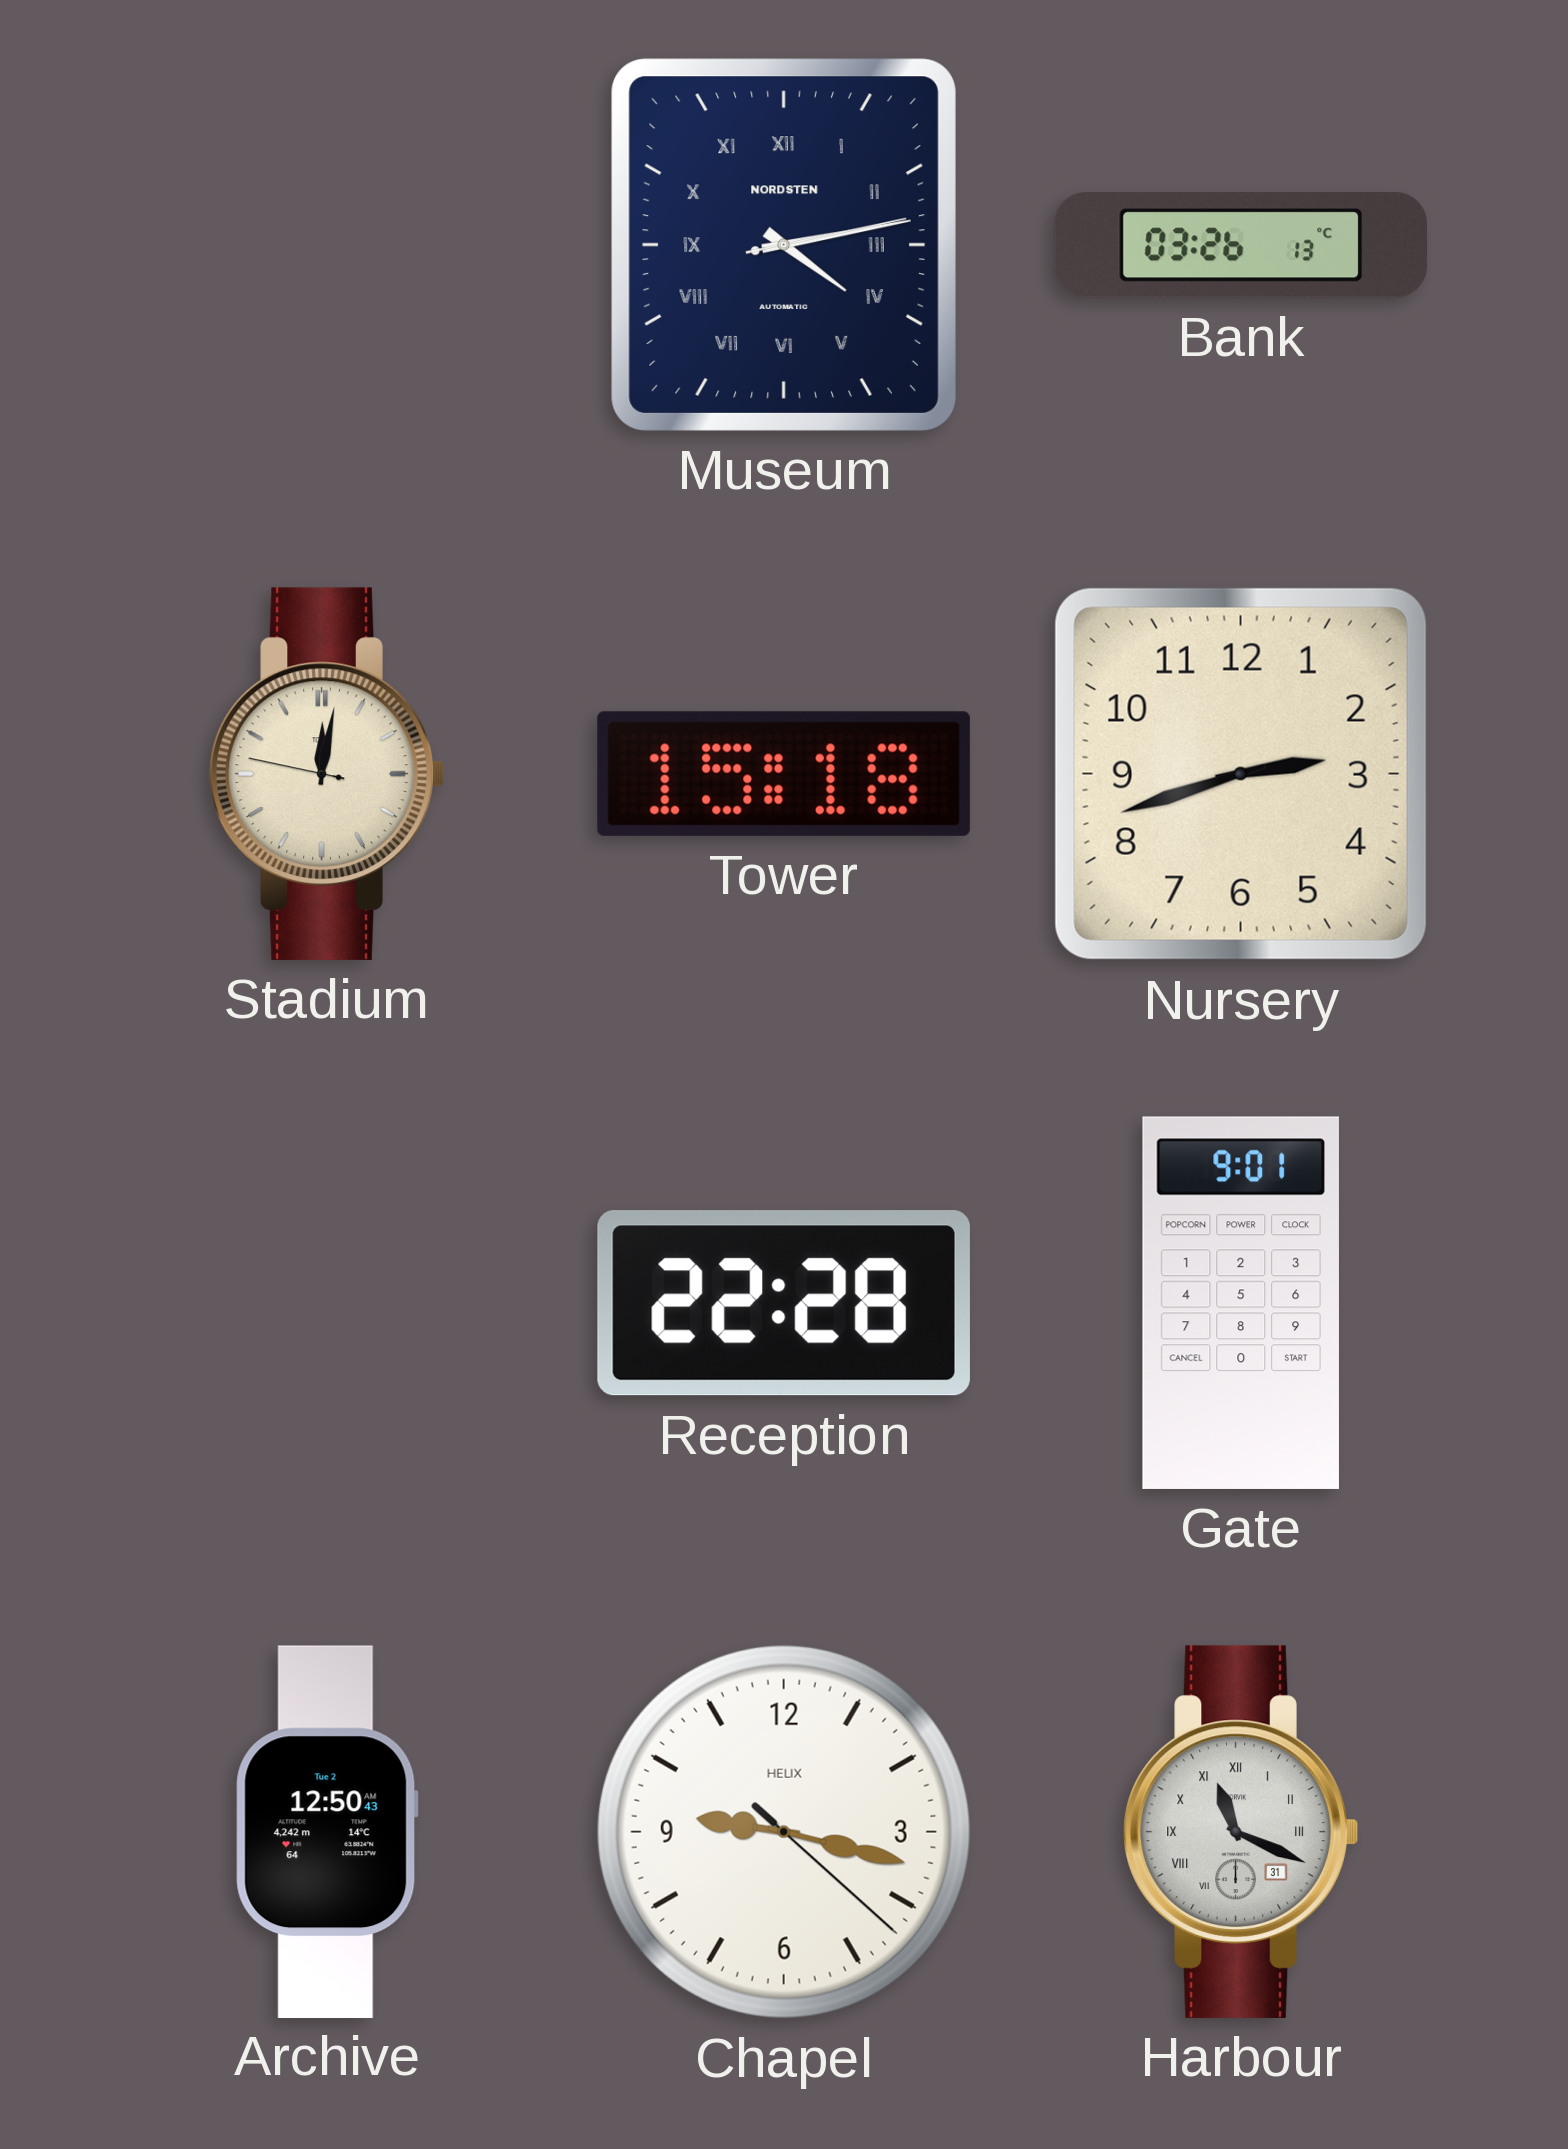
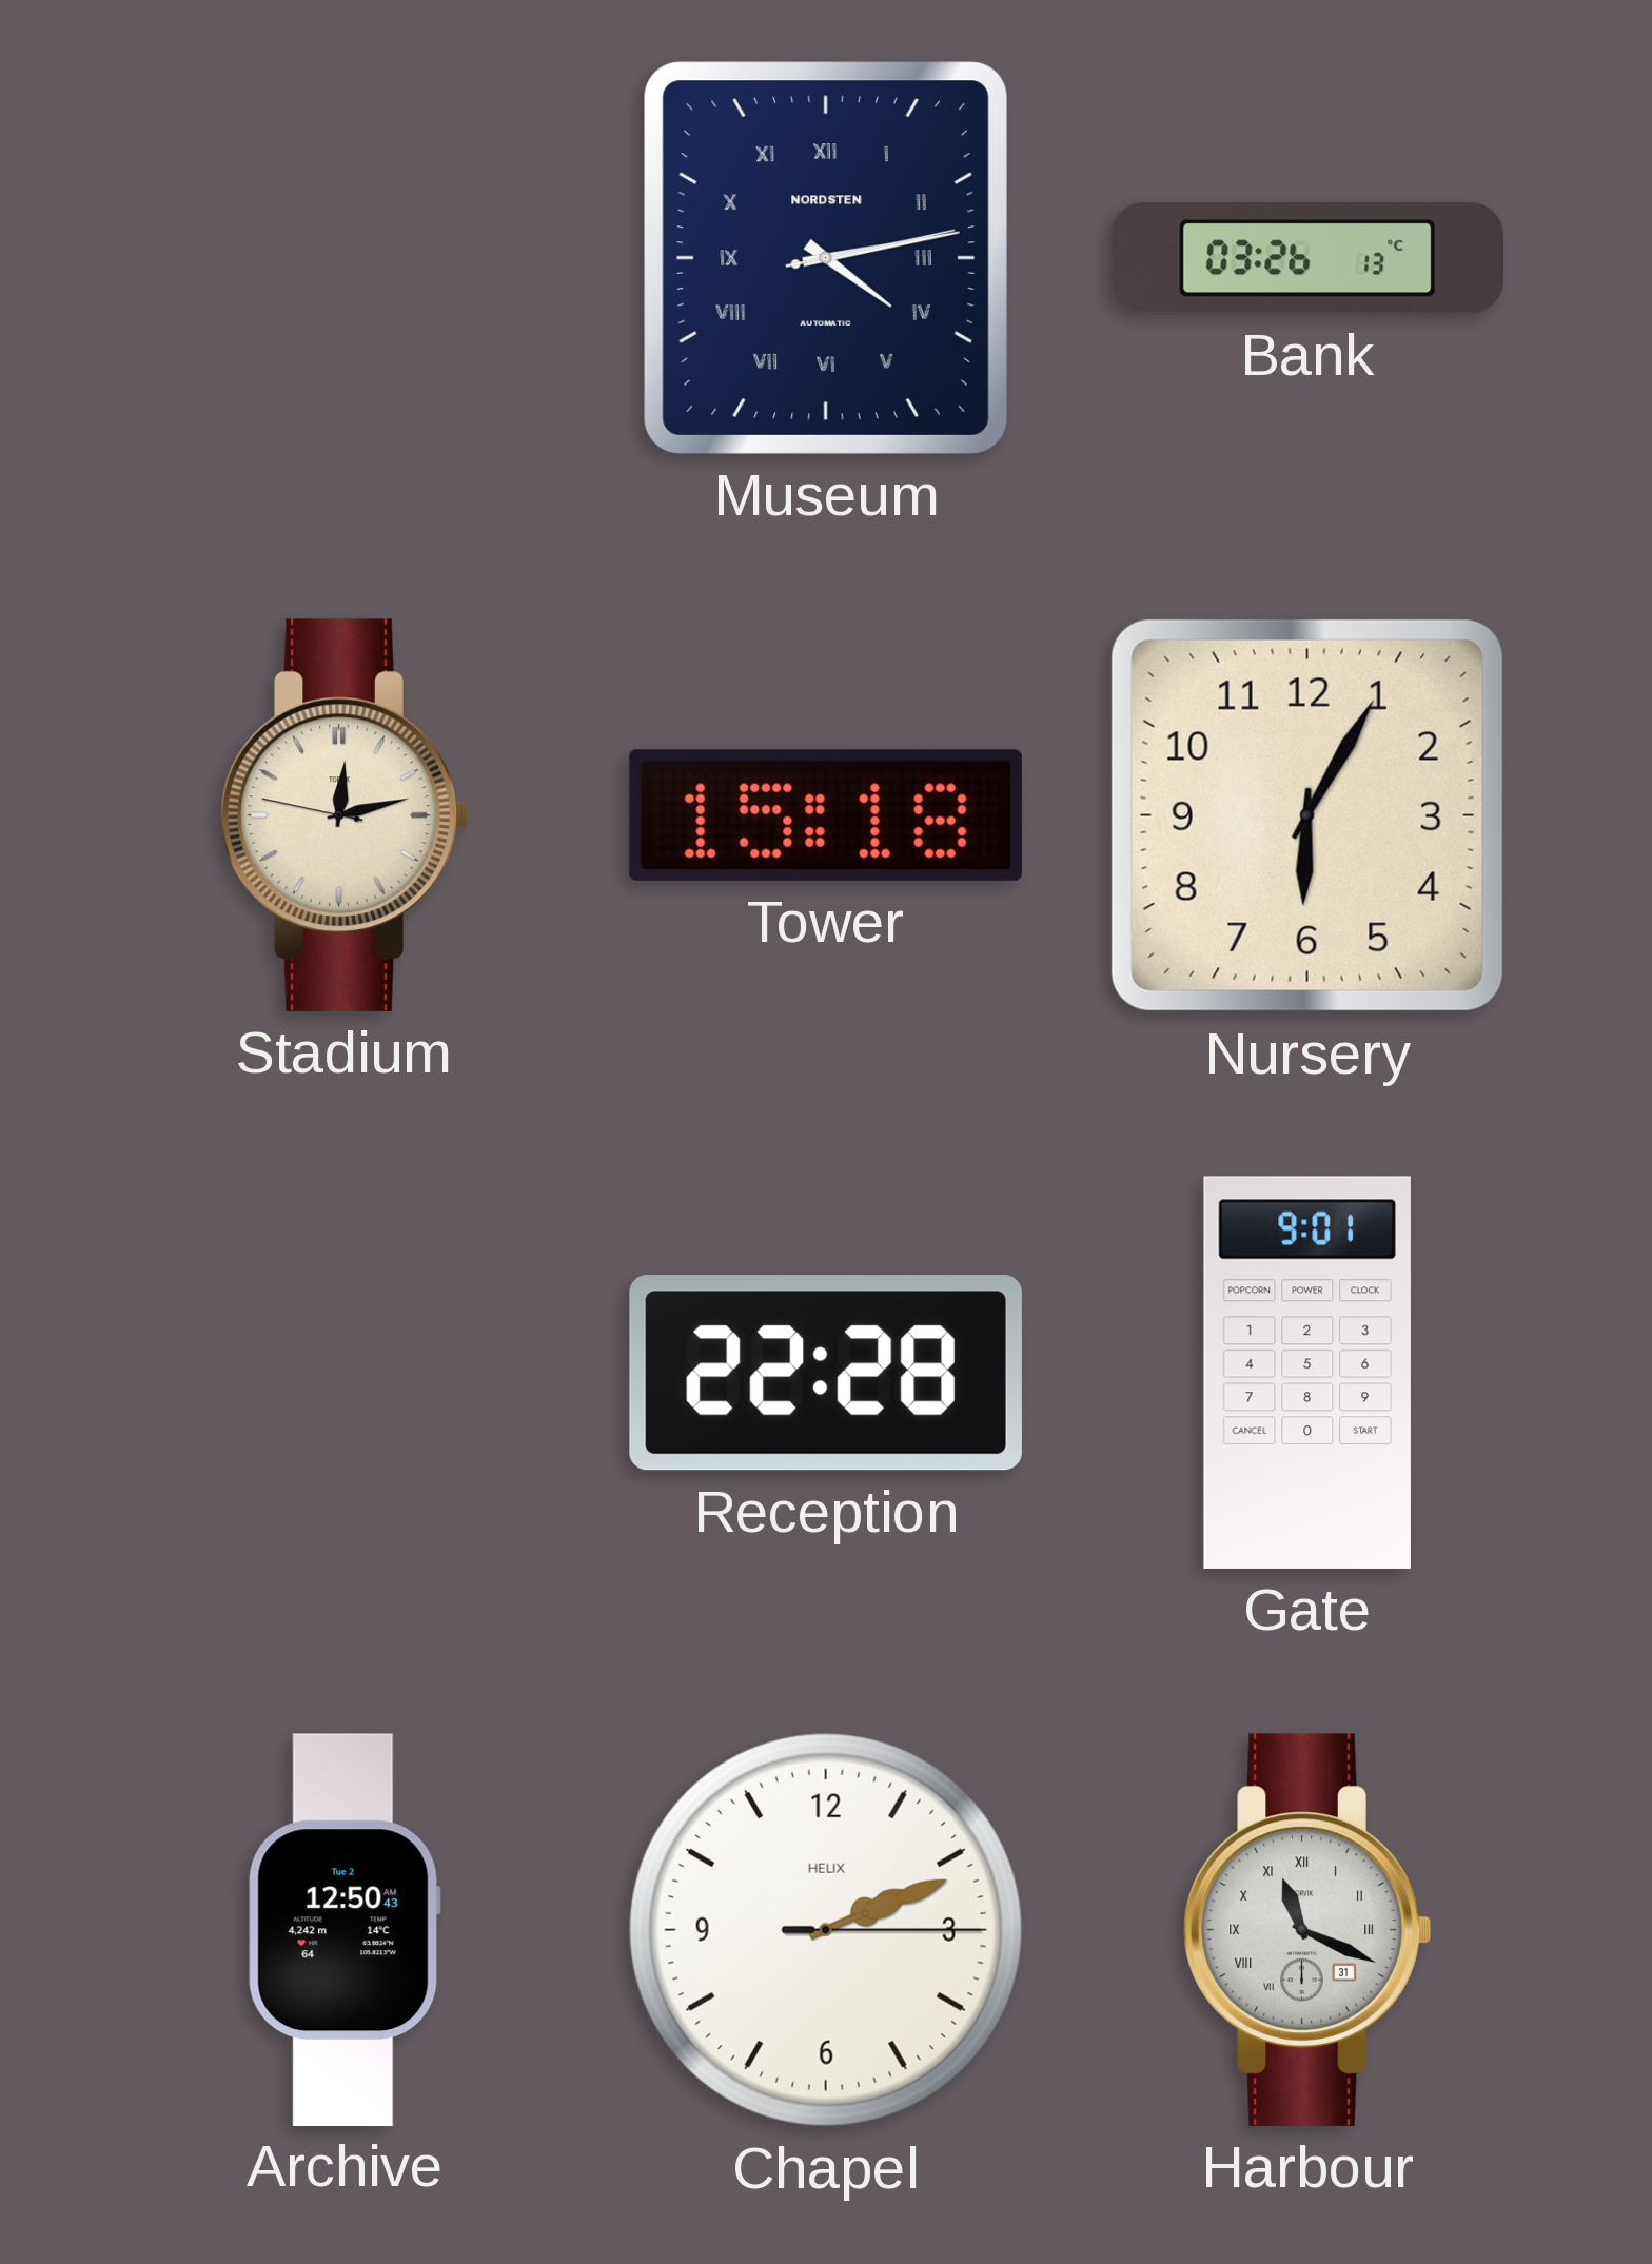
Stadium: 12:01 -> 12:12 (345, 815)
Nursery: 2:42 -> 6:05 (1307, 815)
Chapel: 9:17 -> 2:11 (826, 1930)
